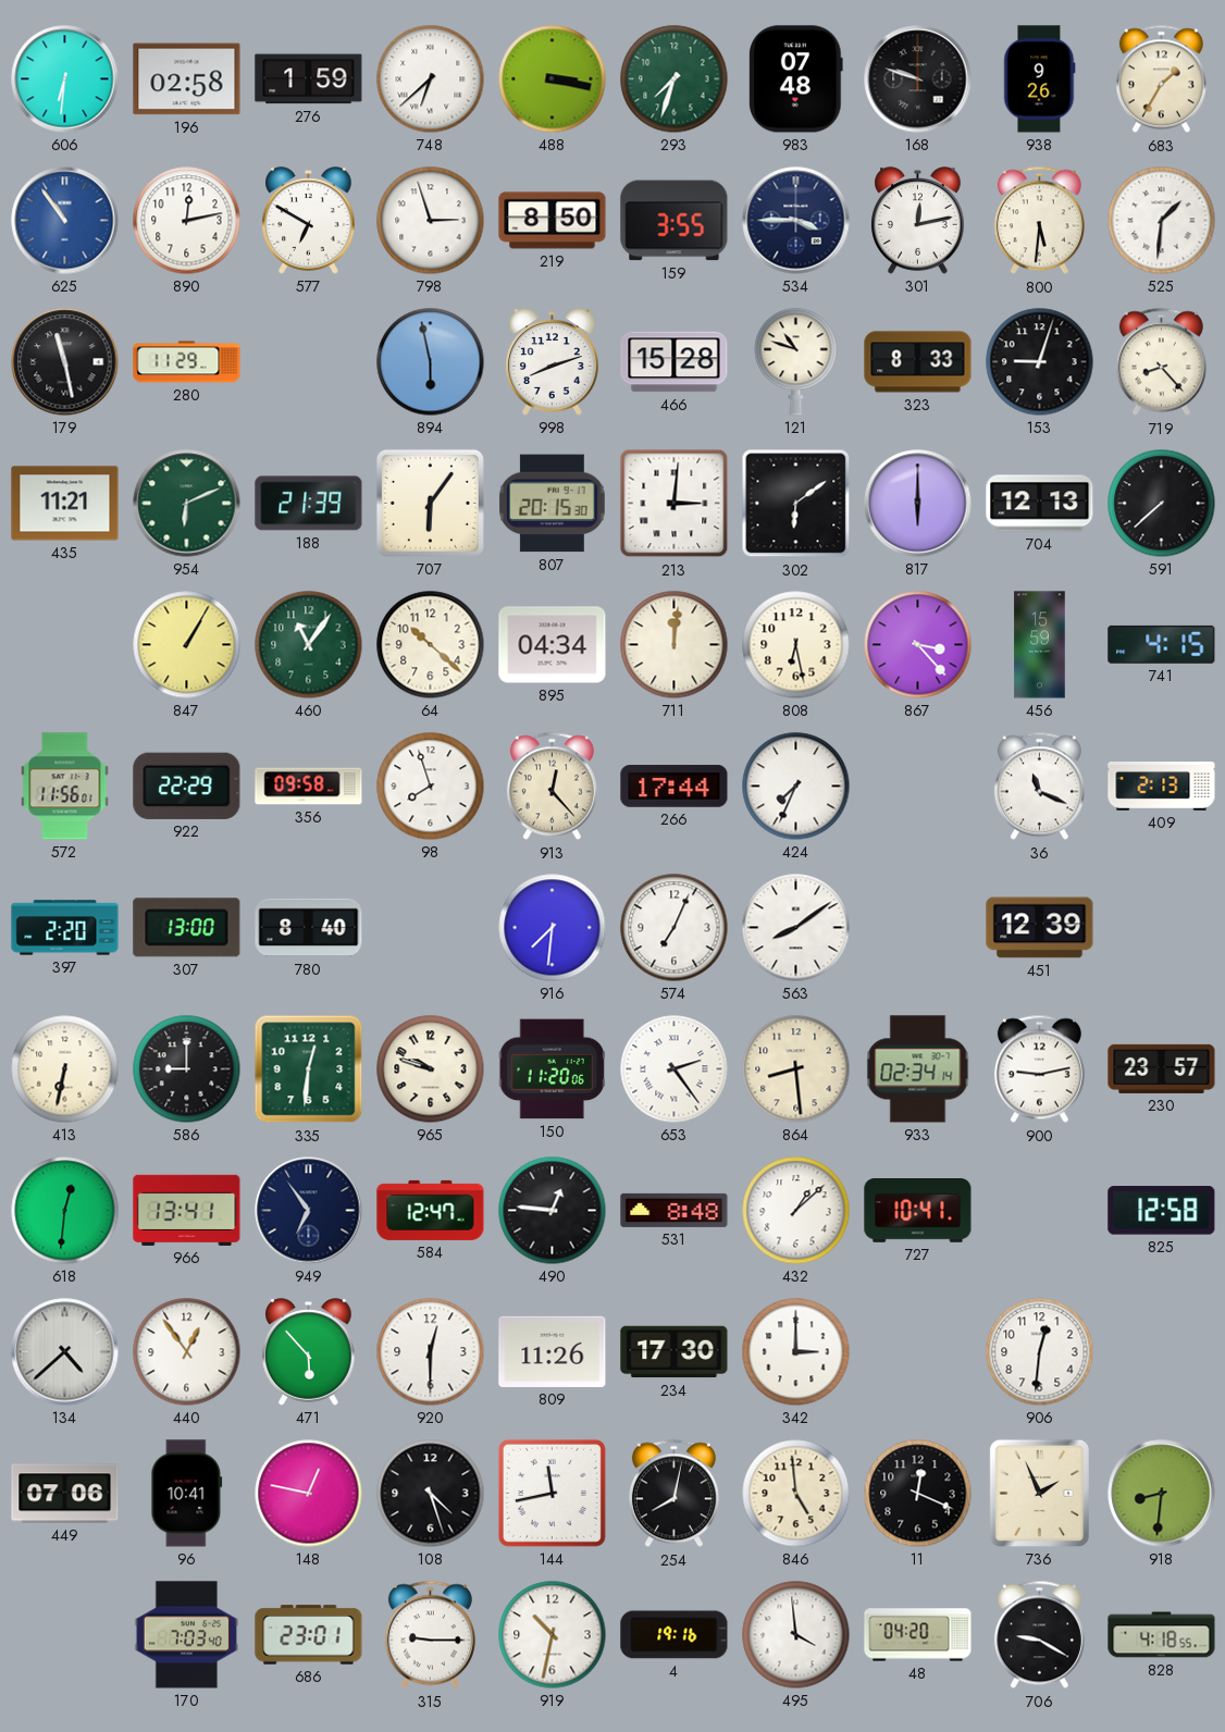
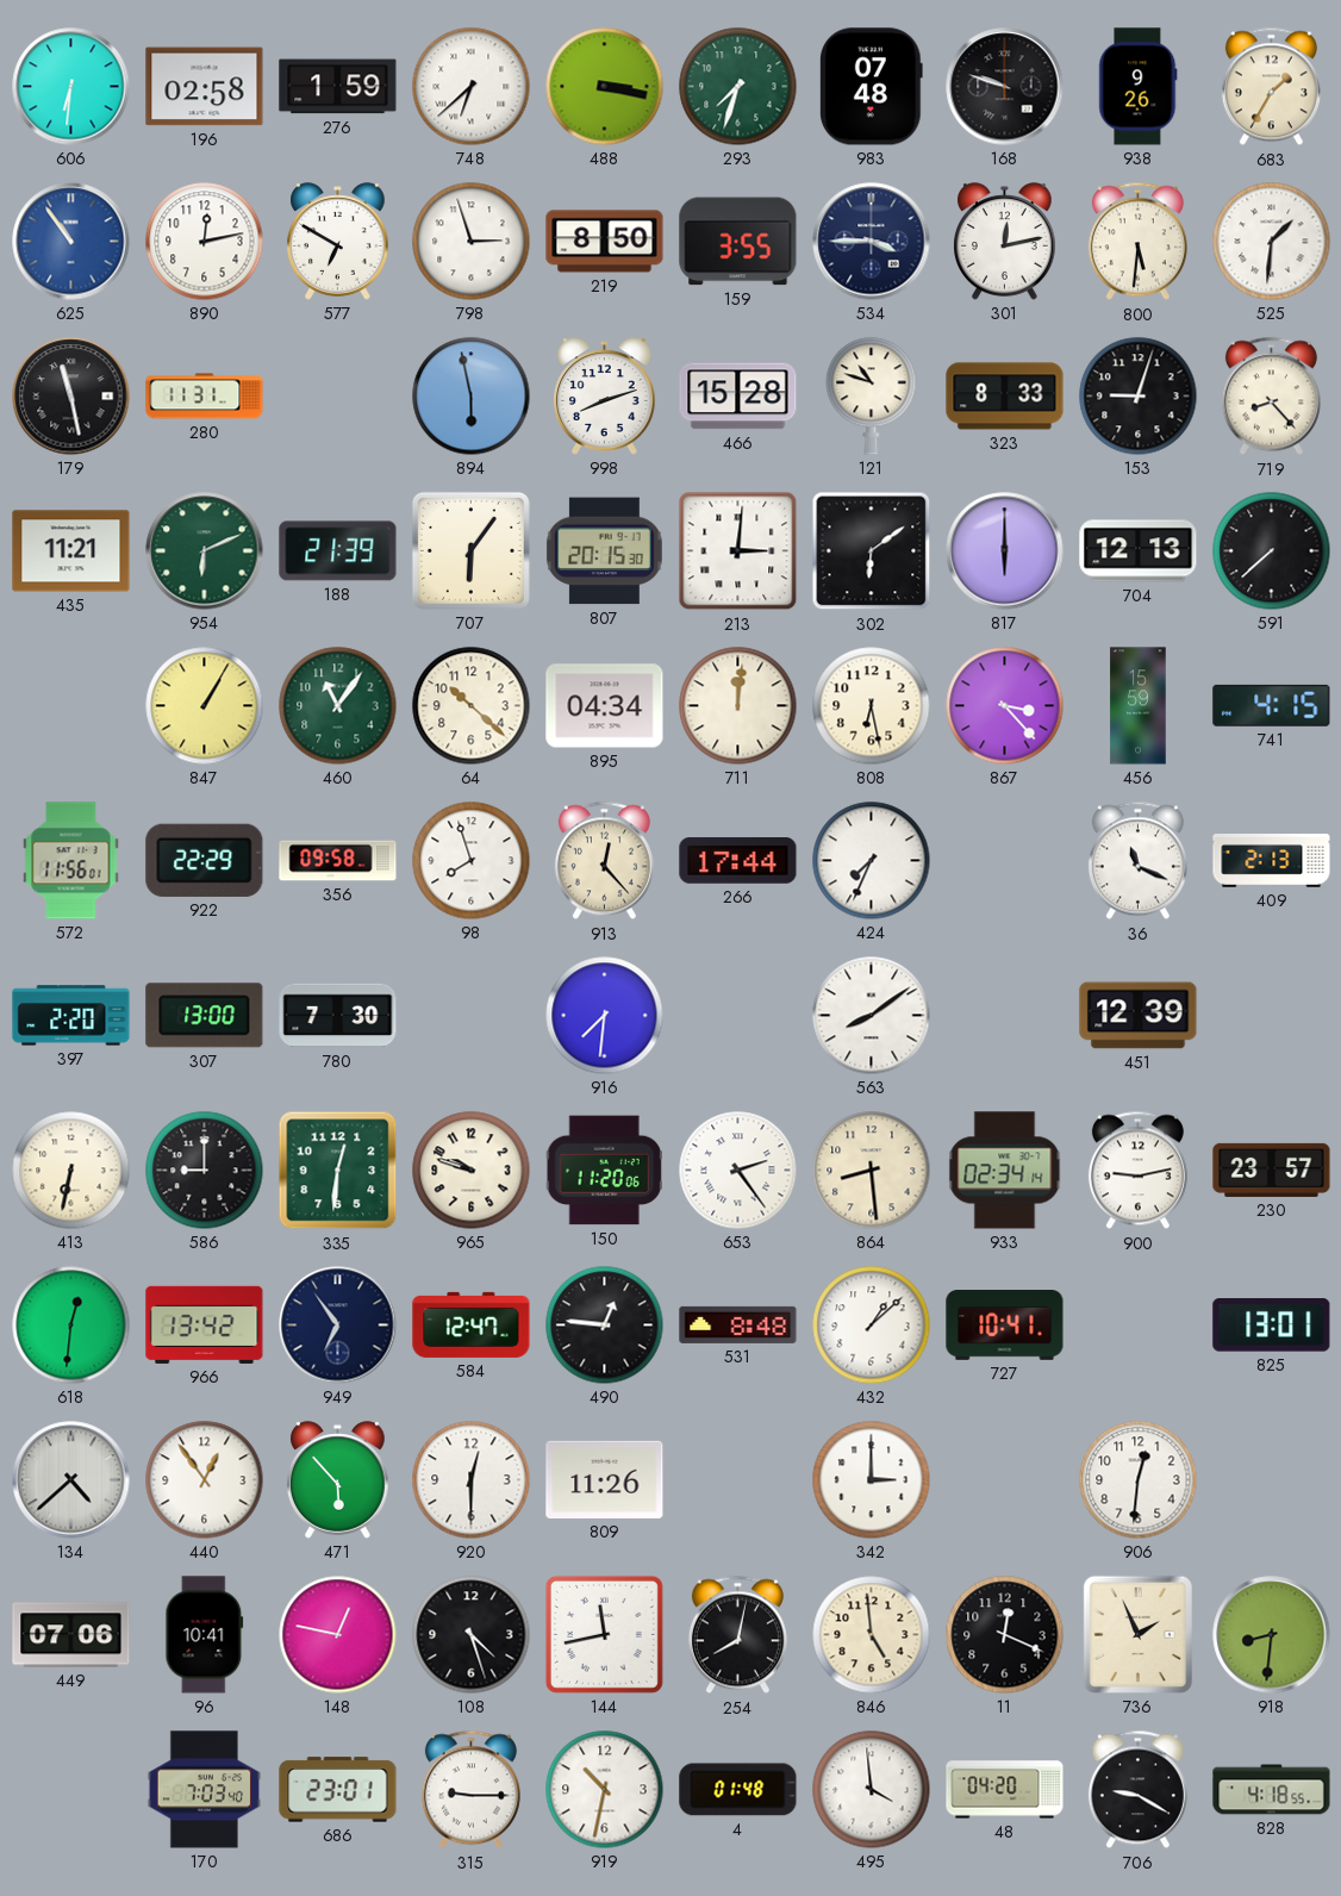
280: 11:29 -> 11:31 (205, 397)
780: 8:40 -> 7:30 (338, 1016)
574: 7:04 -> none (675, 928)
966: 13:41 -> 13:42 (205, 1324)
825: 12:58 -> 13:01 (1272, 1326)
234: 17:30 -> none (675, 1352)
4: 19:16 -> 01:48 (738, 1790)
